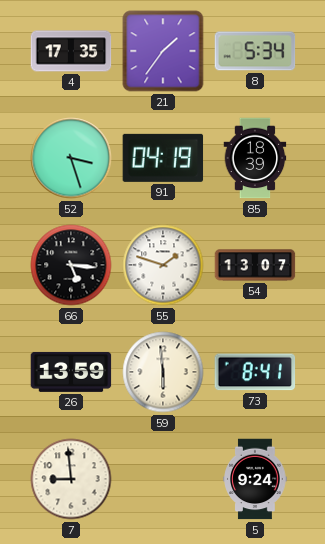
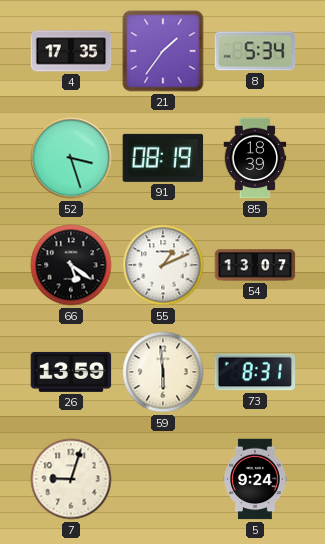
91: 04:19 -> 08:19 (163, 158)
66: 5:16 -> 5:21 (71, 265)
55: 1:48 -> 1:11 (163, 265)
73: 8:41 -> 8:31 (255, 372)
7: 8:59 -> 9:03 (71, 479)
